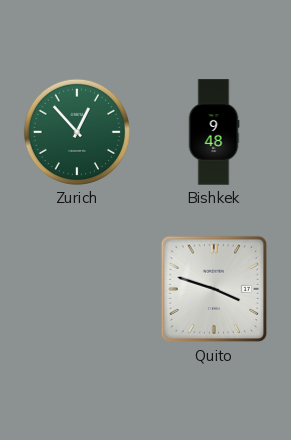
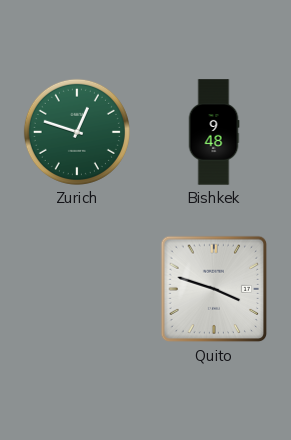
Zurich: 12:53 -> 12:48 (77, 132)
